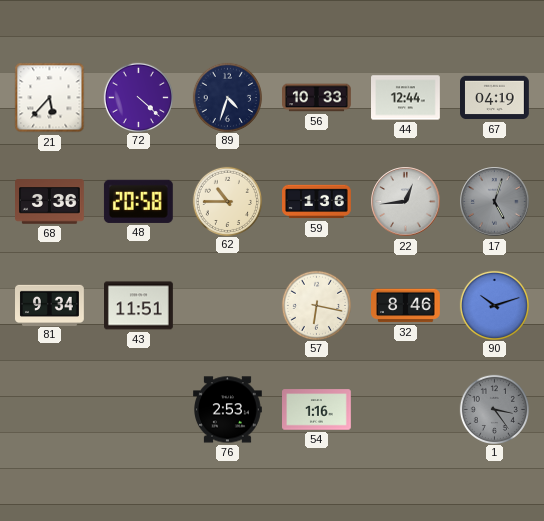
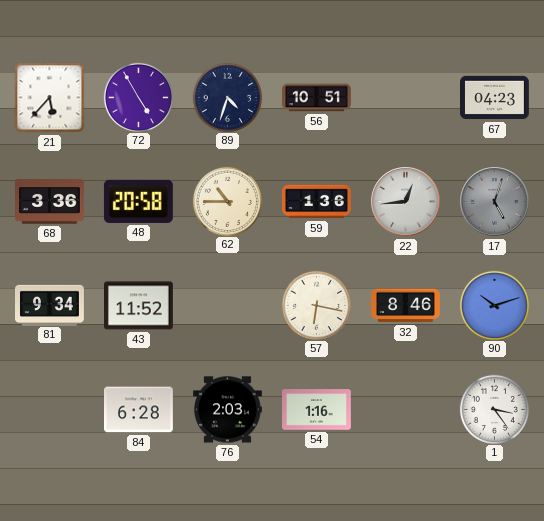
72: 4:22 -> 4:55 (138, 97)
56: 10:33 -> 10:51 (317, 98)
44: 12:44 -> none (406, 98)
67: 04:19 -> 04:23 (495, 98)
43: 11:51 -> 11:52 (139, 306)
84: none -> 6:28 (139, 410)
76: 2:53 -> 2:03 (228, 410)
1 dial: grey -> white (494, 409)
